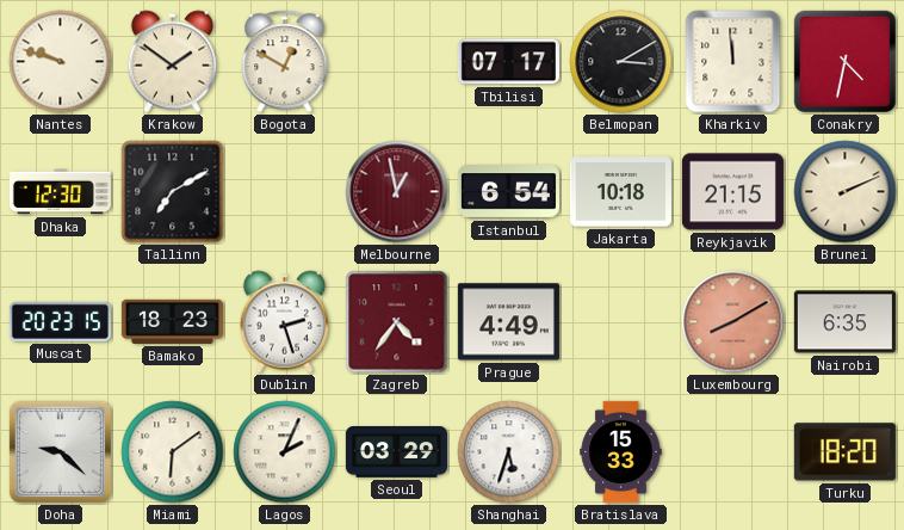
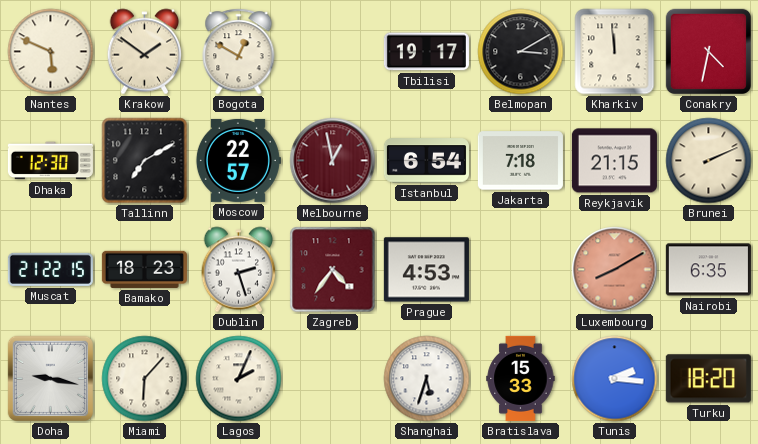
Nantes: 9:48 -> 5:49 (51, 52)
Tbilisi: 07:17 -> 19:17 (426, 52)
Moscow: none -> 22:57 (238, 160)
Jakarta: 10:18 -> 7:18 (520, 161)
Muscat: 20:23 -> 21:22 (50, 269)
Prague: 4:49 -> 4:53 (426, 270)
Doha: 9:22 -> 9:17 (50, 378)
Miami: 6:09 -> 6:07 (145, 379)
Seoul: 03:29 -> none (396, 452)
Tunis: none -> 2:16 (615, 379)
